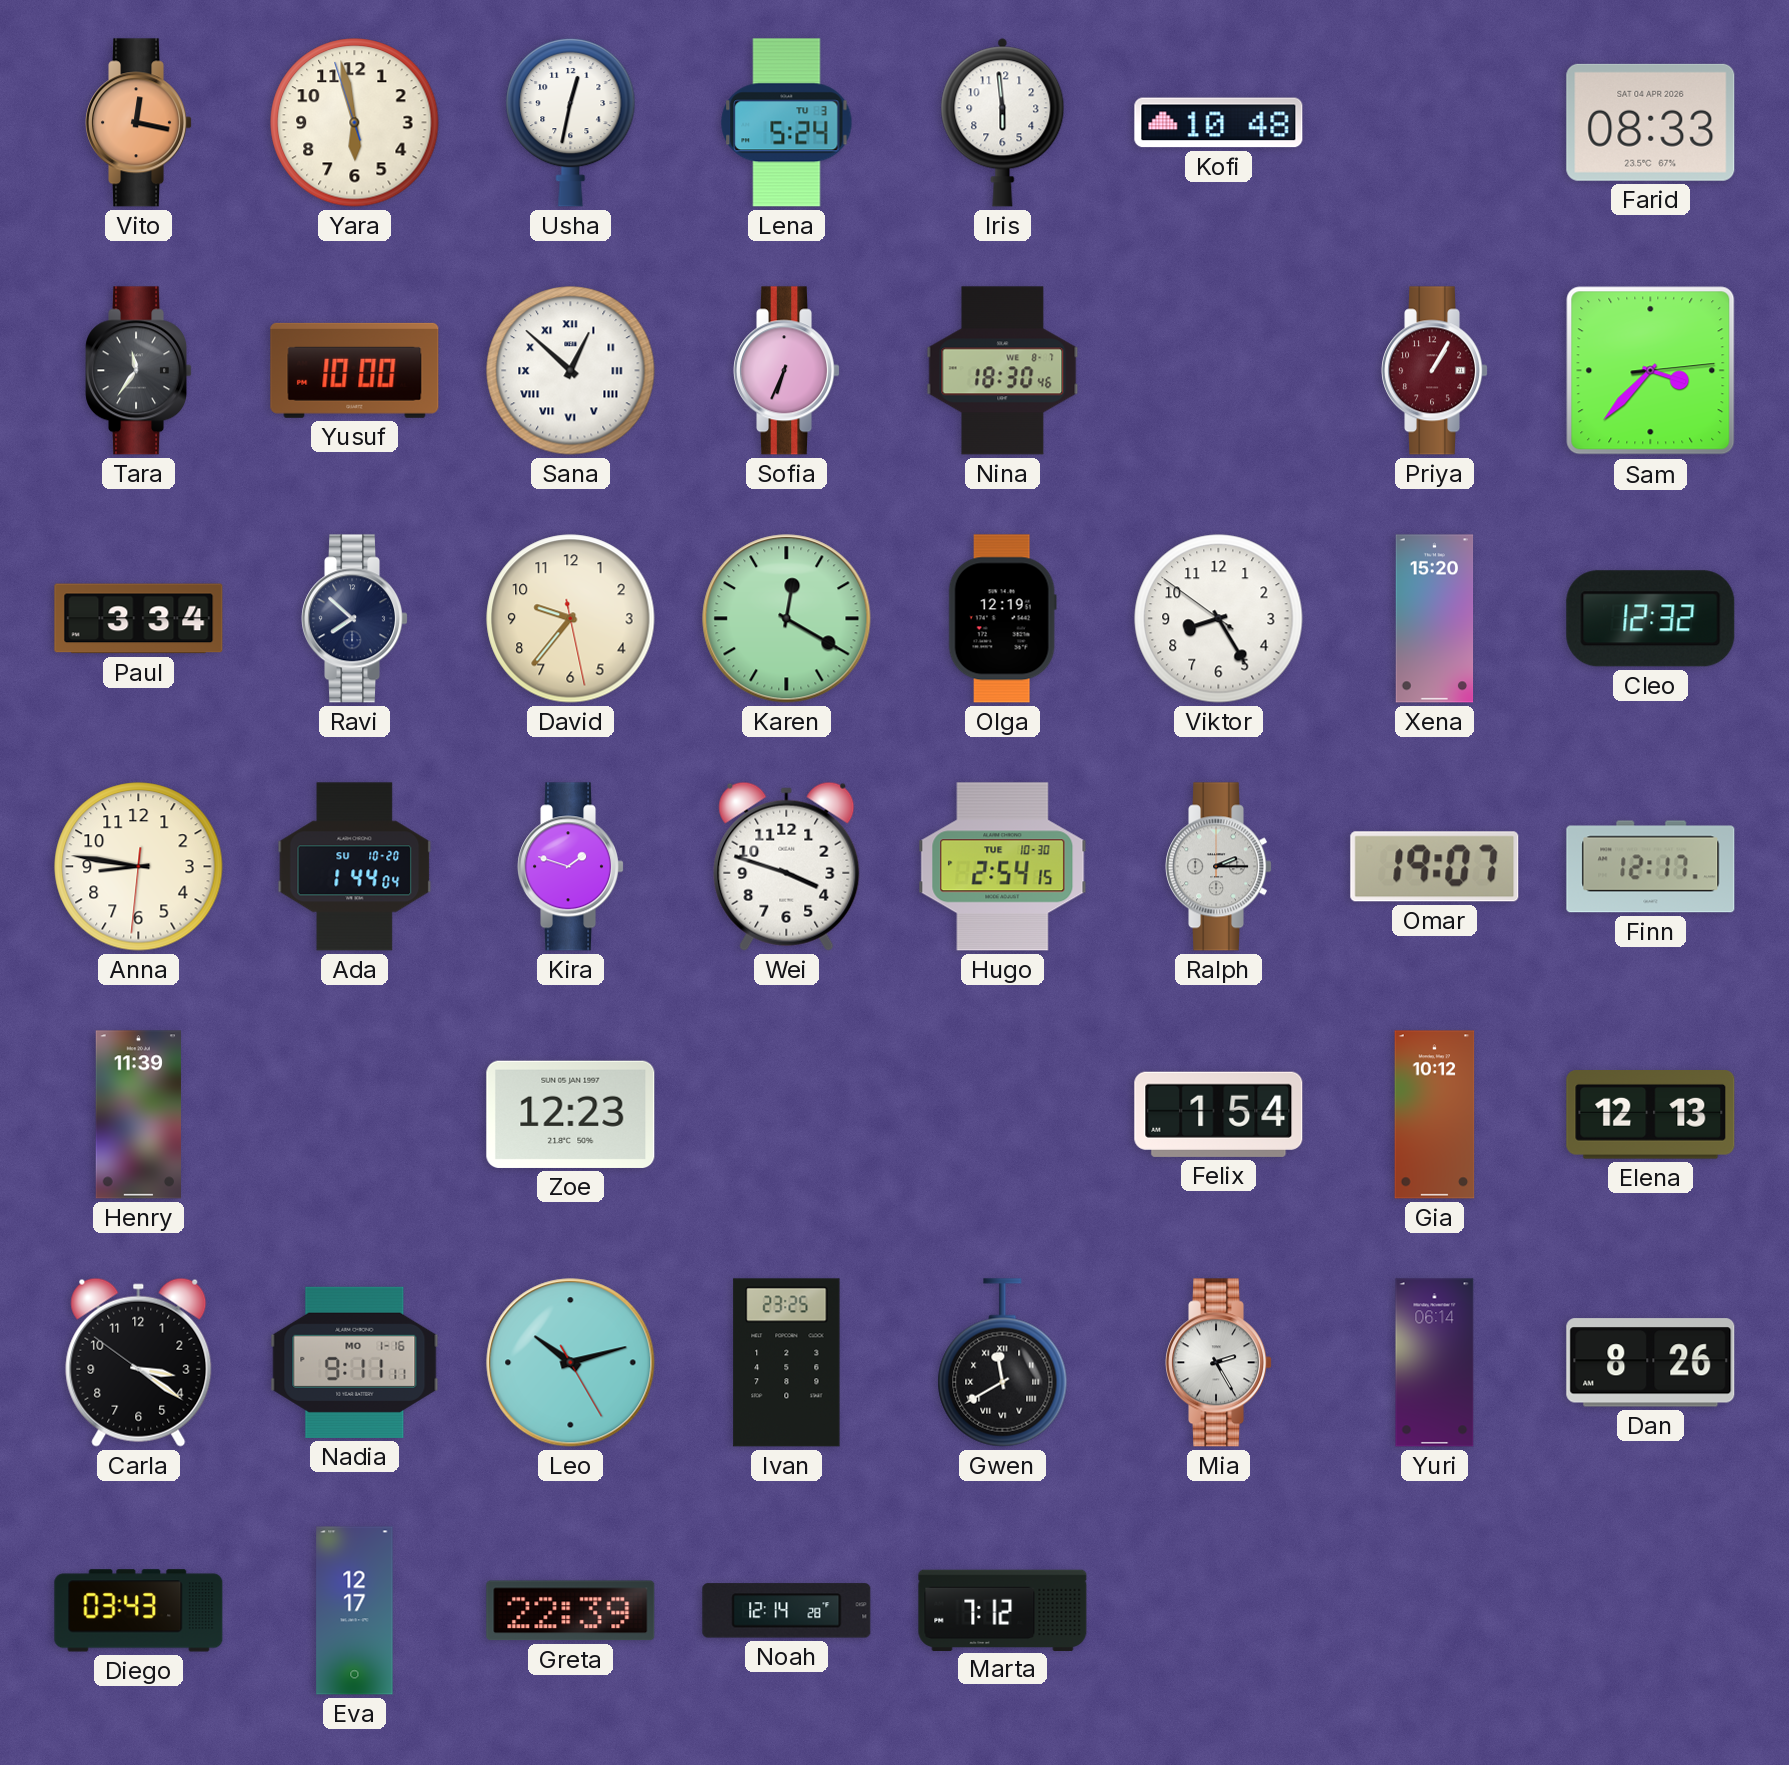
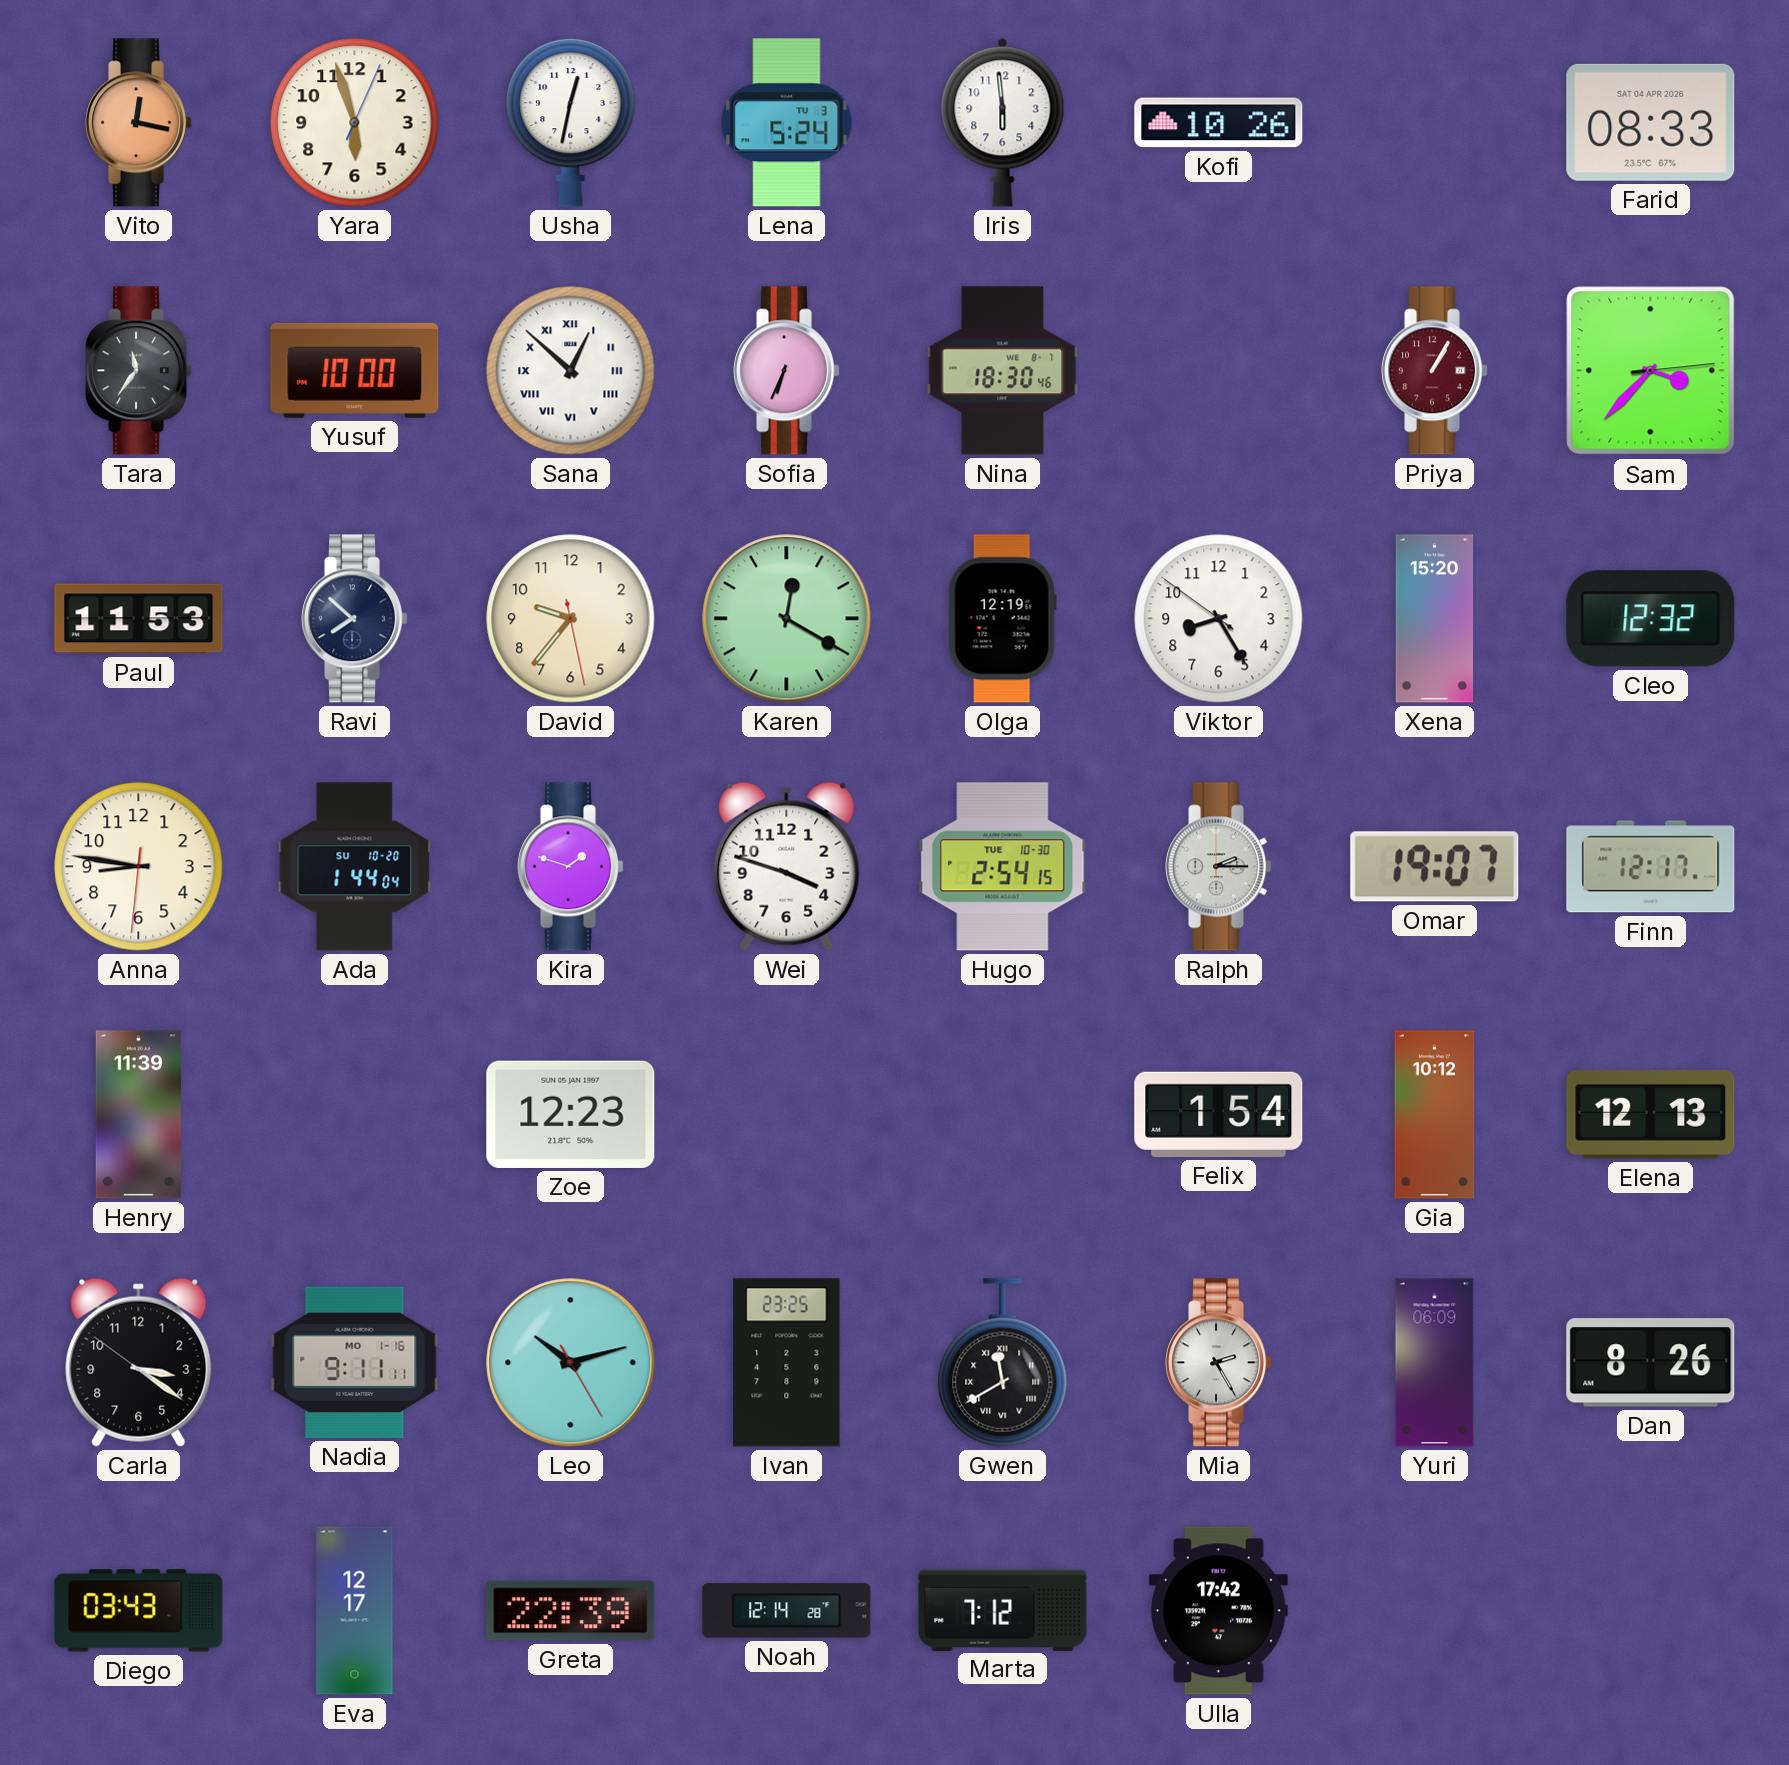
Yara: 5:57:57 -> 5:57:04 (355, 123)
Kofi: 10:48 -> 10:26 (1219, 123)
Paul: 3:34 -> 11:53 (139, 619)
Yuri: 06:14 -> 06:09 (1435, 1363)
Ulla: none -> 17:42 (1218, 1611)
